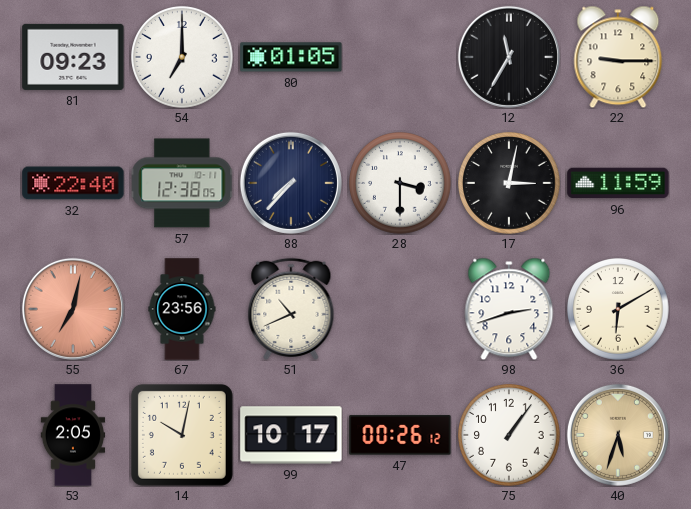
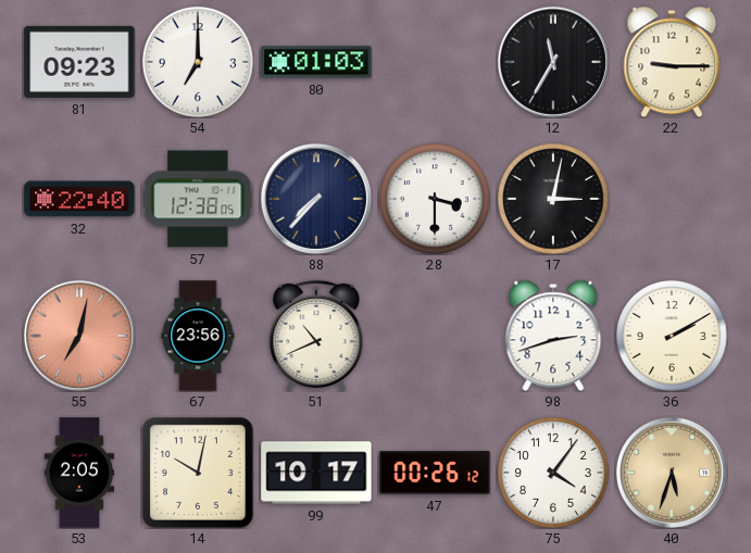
80: 01:05 -> 01:03 (316, 62)
96: 11:59 -> none (618, 183)
36: 6:10 -> 2:10 (673, 337)
75: 1:06 -> 4:06 (554, 474)
